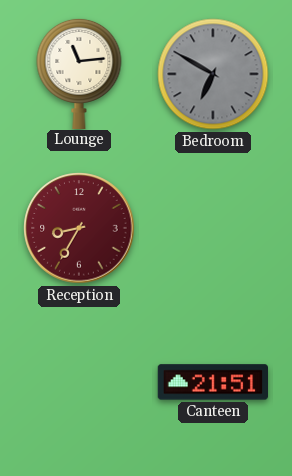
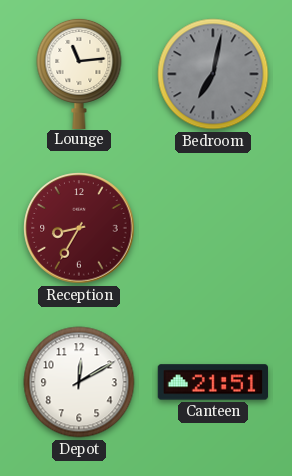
Bedroom: 6:50 -> 7:02 (213, 74)
Depot: none -> 12:10 (79, 382)
